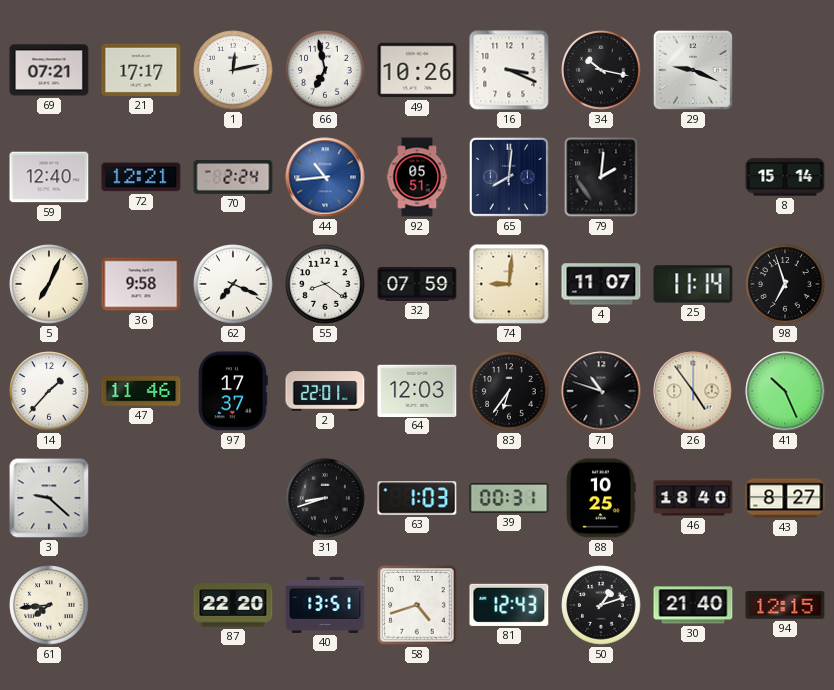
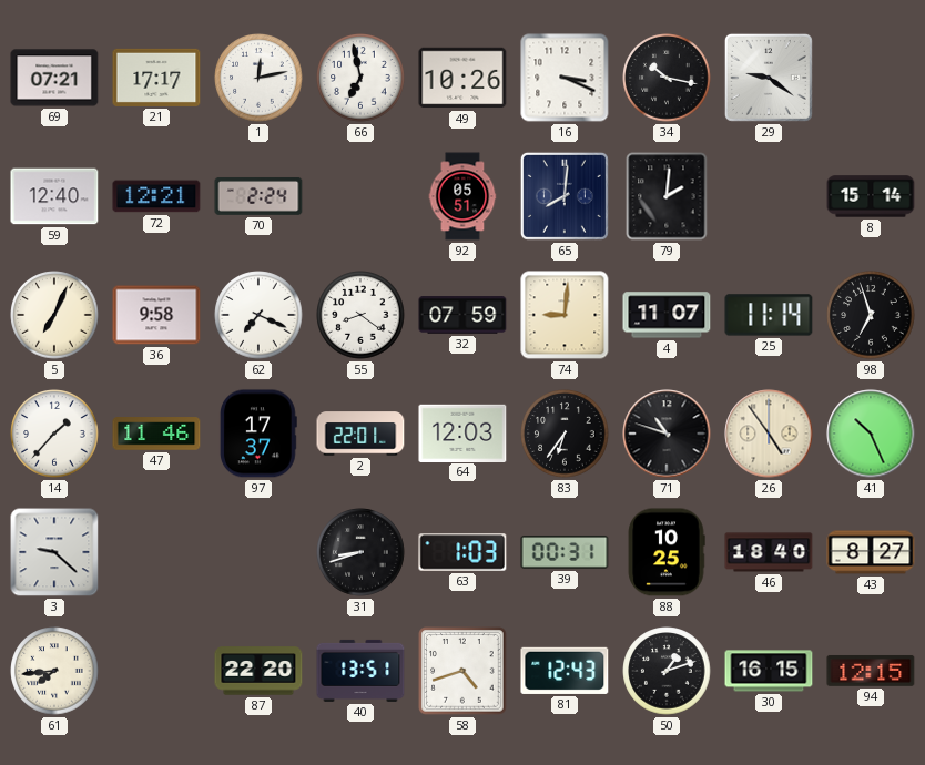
29: 9:19 -> 9:21 (769, 78)
44: 10:44 -> none (325, 177)
30: 21:40 -> 16:15 (769, 671)
